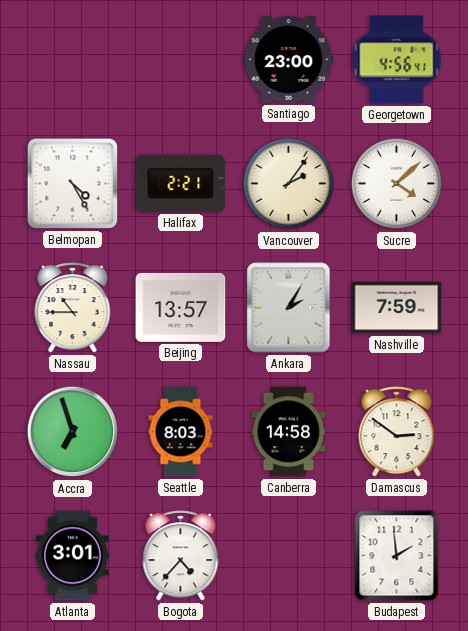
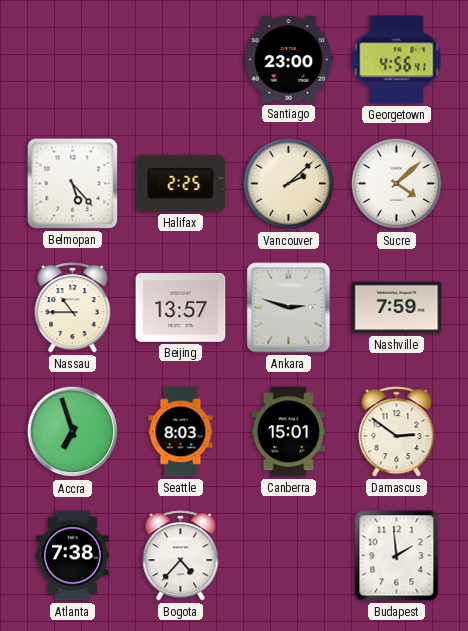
Belmopan: 4:25 -> 5:23 (73, 184)
Halifax: 2:21 -> 2:25 (181, 183)
Vancouver: 2:06 -> 2:08 (289, 184)
Ankara: 2:05 -> 2:48 (289, 308)
Canberra: 14:58 -> 15:01 (289, 432)
Atlanta: 3:01 -> 7:38 (73, 556)
